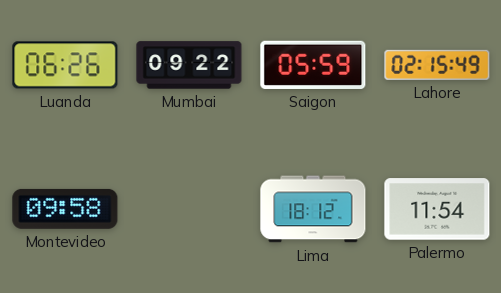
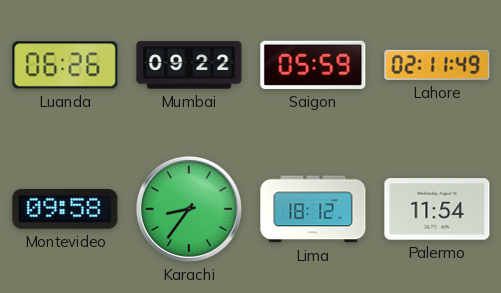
Lahore: 02:15 -> 02:11 (437, 65)
Karachi: none -> 8:36 (189, 209)
